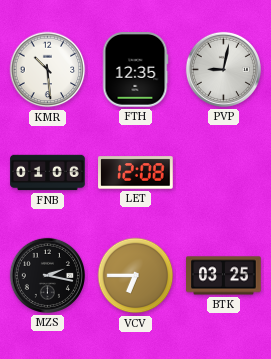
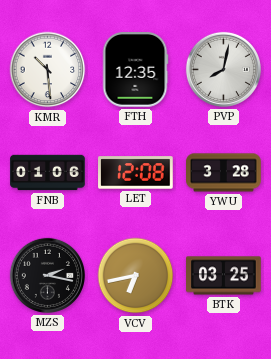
PVP: 9:02 -> 8:02 (223, 69)
YWU: none -> 3:28 (224, 173)
VCV: 6:45 -> 6:43 (136, 276)
